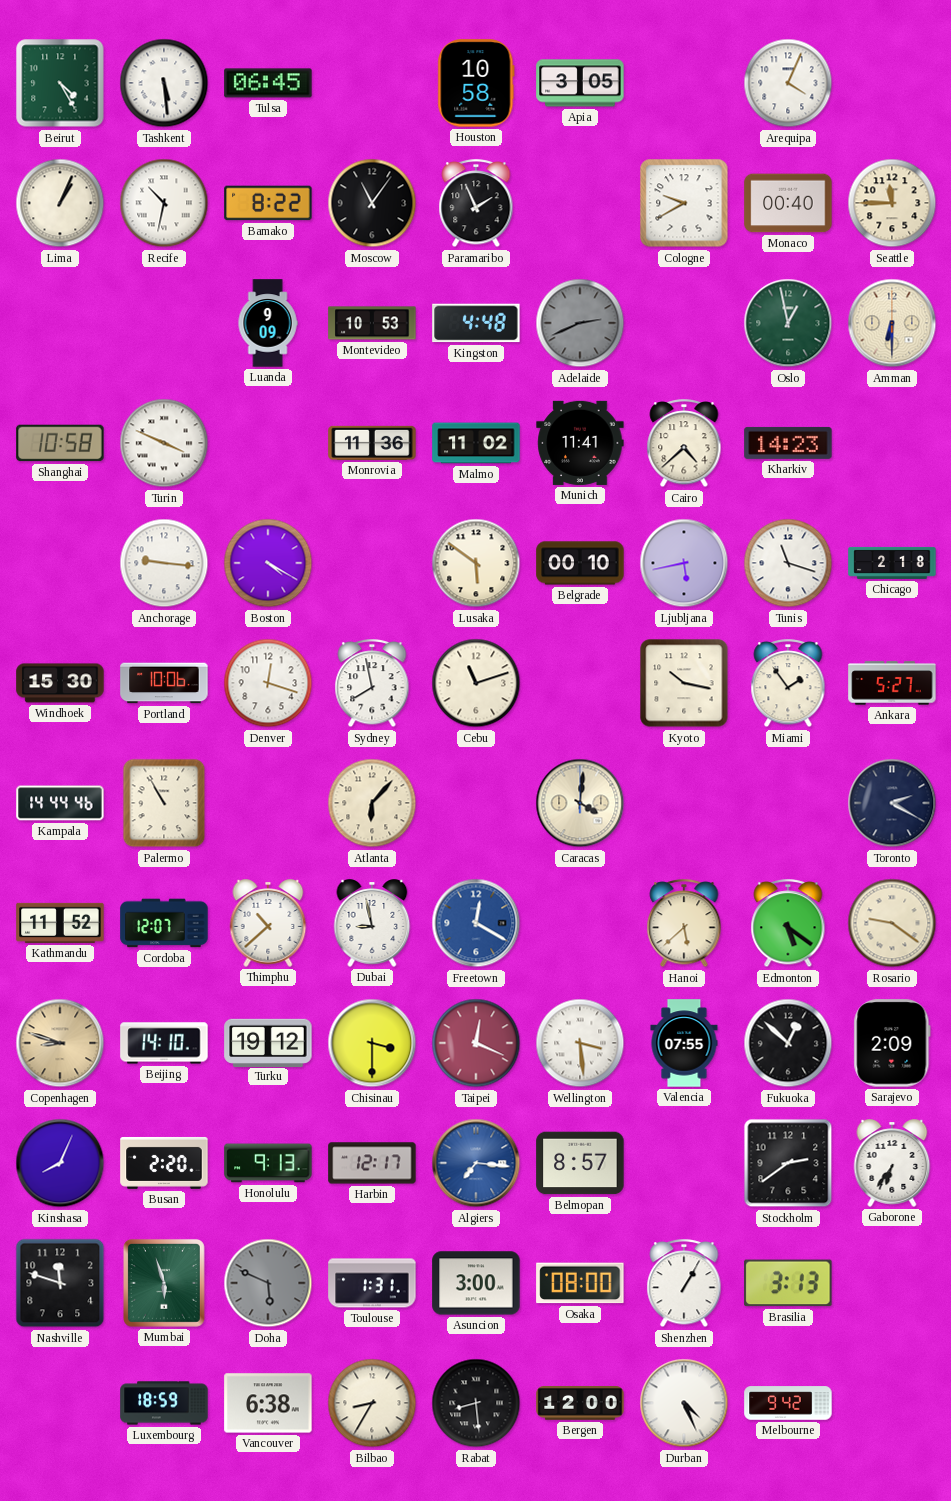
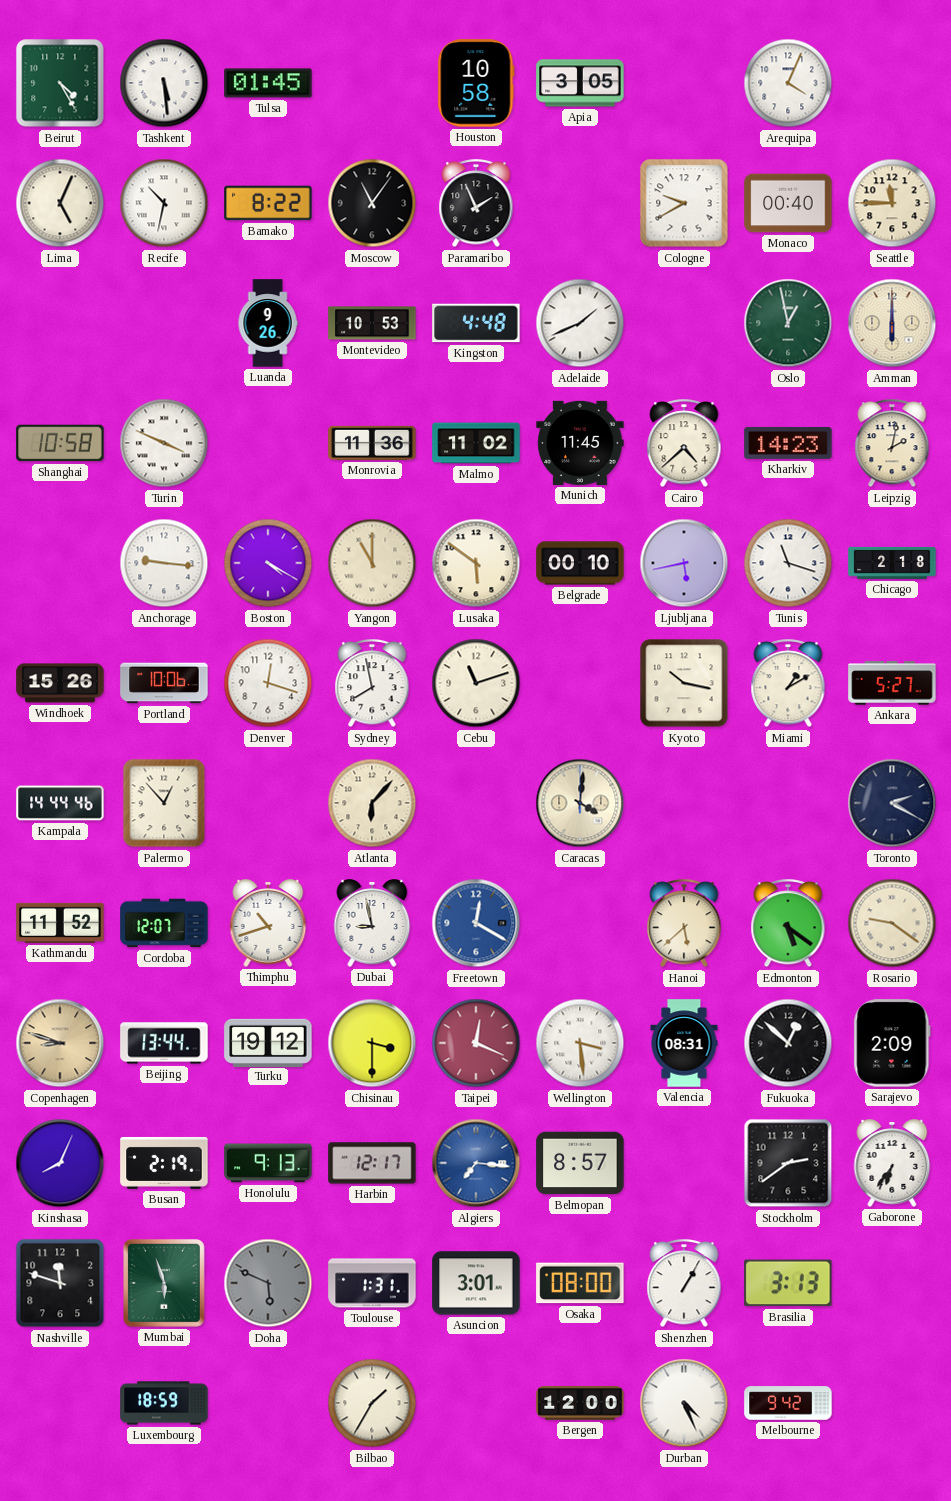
Tulsa: 06:45 -> 01:45 (268, 83)
Lima: 1:04 -> 5:04 (60, 203)
Luanda: 9:09 -> 9:26 (268, 323)
Adelaide: 2:41 -> 1:41 (580, 323)
Adelaide dial: grey -> white (580, 323)
Amman: 6:30 -> 6:00 (892, 323)
Munich: 11:41 -> 11:45 (580, 443)
Leipzig: none -> 2:02 (892, 444)
Yangon: none -> 11:00 (372, 563)
Windhoek: 15:30 -> 15:26 (60, 683)
Miami: 1:54 -> 1:10 (788, 684)
Palermo: 10:55 -> 12:53 (164, 803)
Thimphu: 10:38 -> 10:42 (268, 923)
Beijing: 14:10 -> 13:44 (164, 1043)
Valencia: 07:55 -> 08:31 (684, 1043)
Busan: 2:20 -> 2:19 (164, 1163)
Asuncion: 3:00 -> 3:01 (476, 1283)
Vancouver: 6:38 -> none (268, 1403)
Bilbao: 8:35 -> 1:35 (372, 1403)
Rabat: 8:29 -> none (476, 1403)
